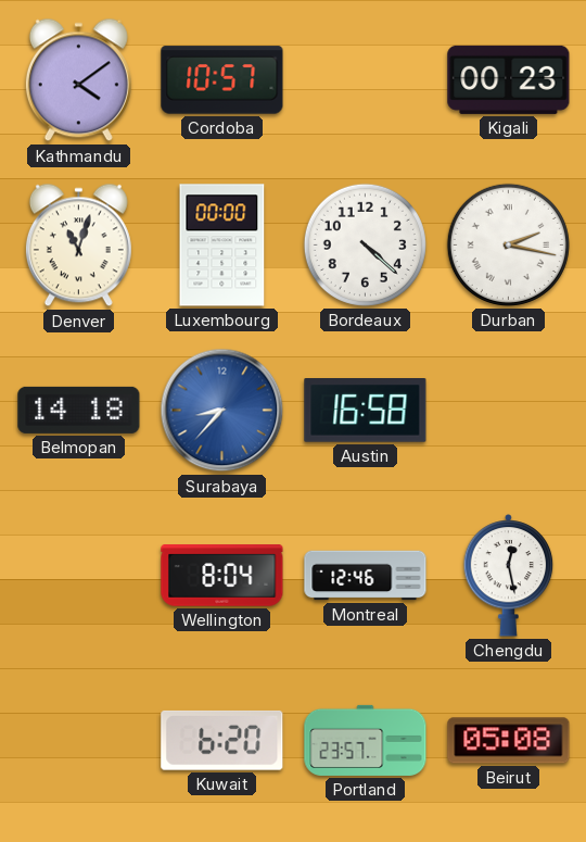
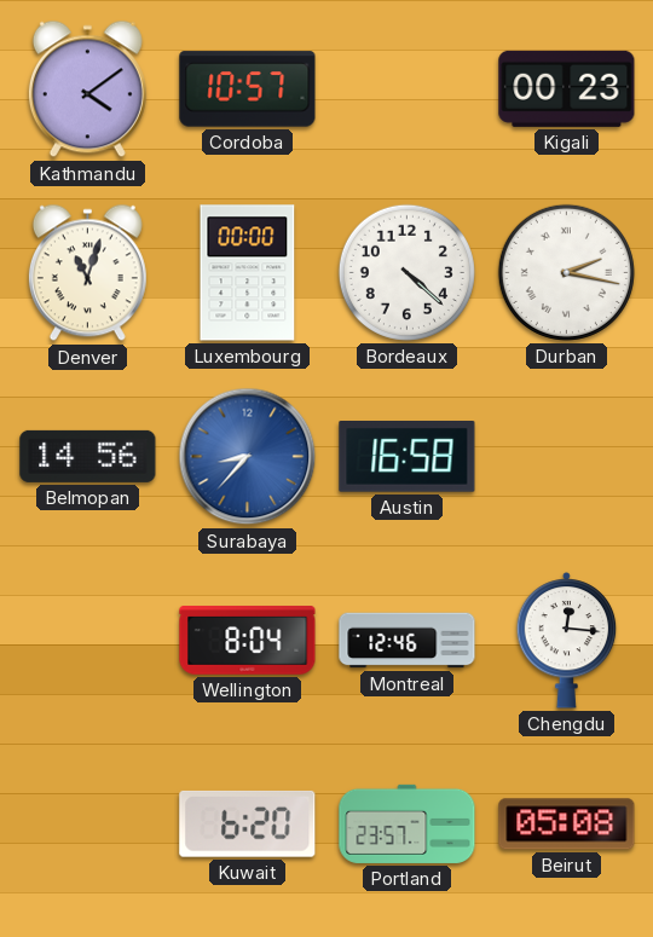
Belmopan: 14:18 -> 14:56 (88, 456)
Chengdu: 12:28 -> 12:16 (567, 640)
